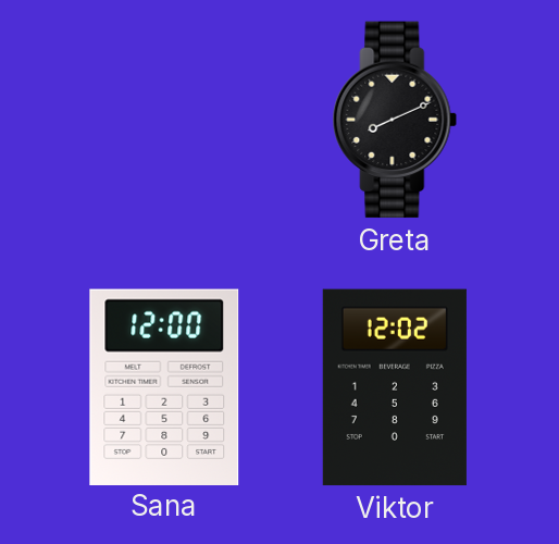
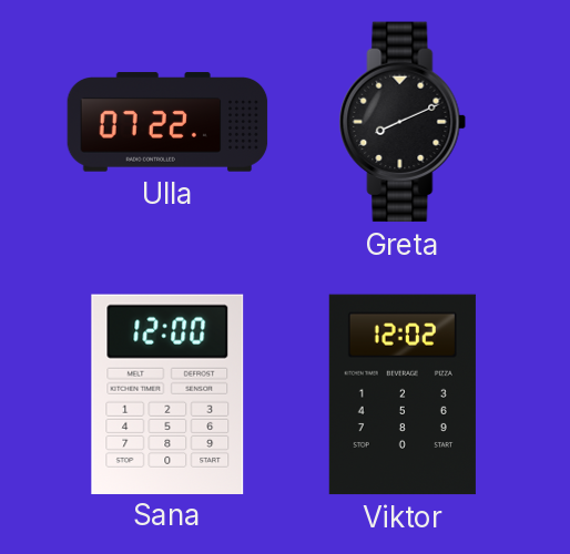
Ulla: none -> 07:22 (167, 122)
